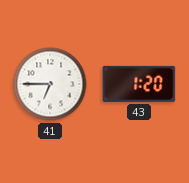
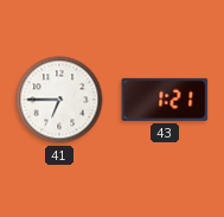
43: 1:20 -> 1:21 (165, 100)
